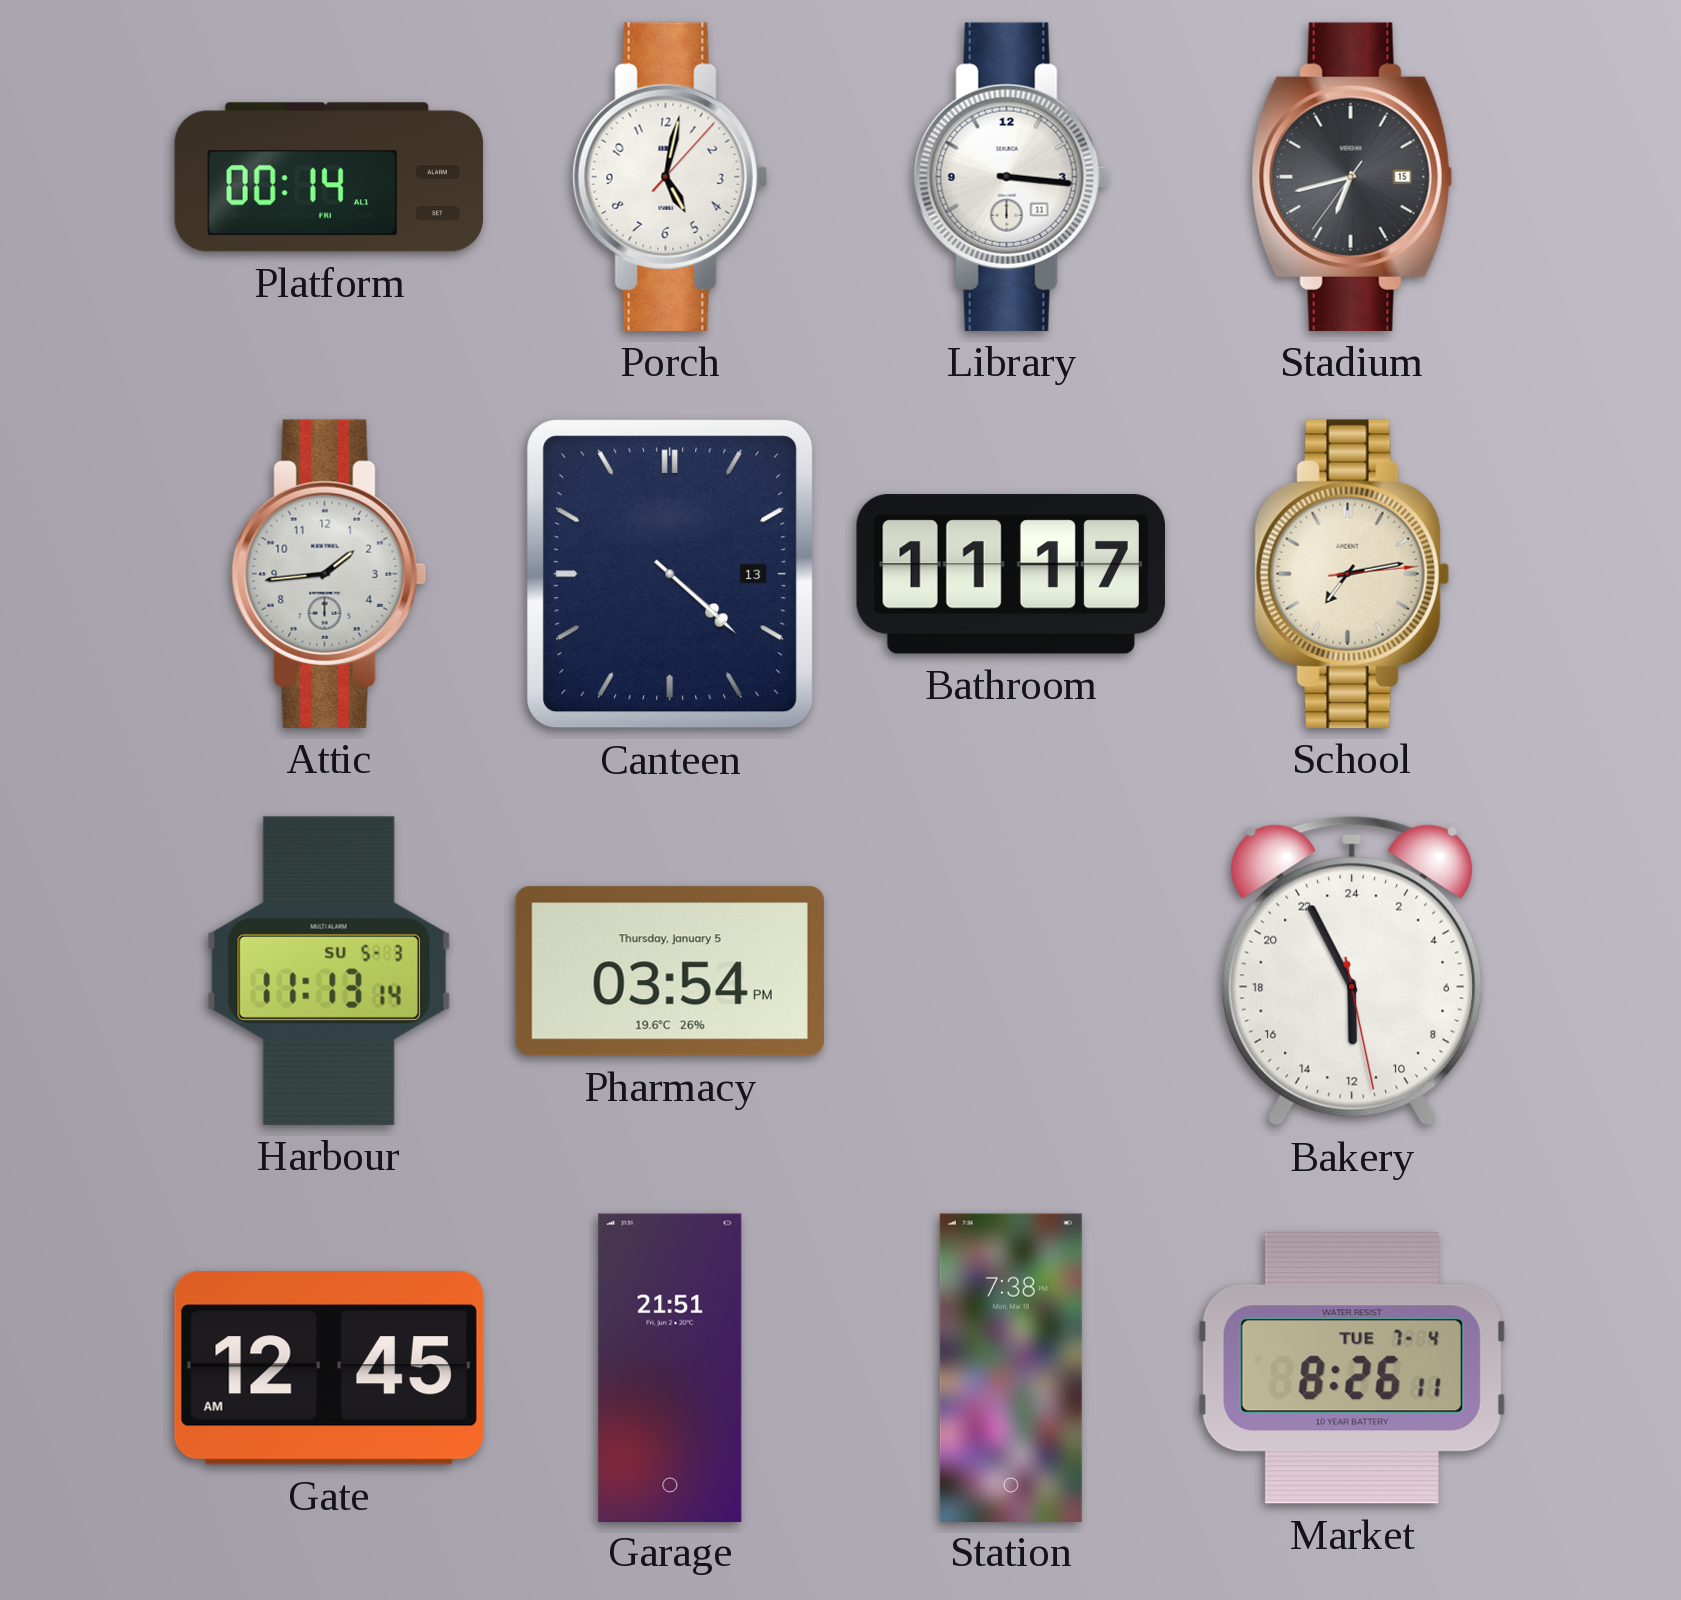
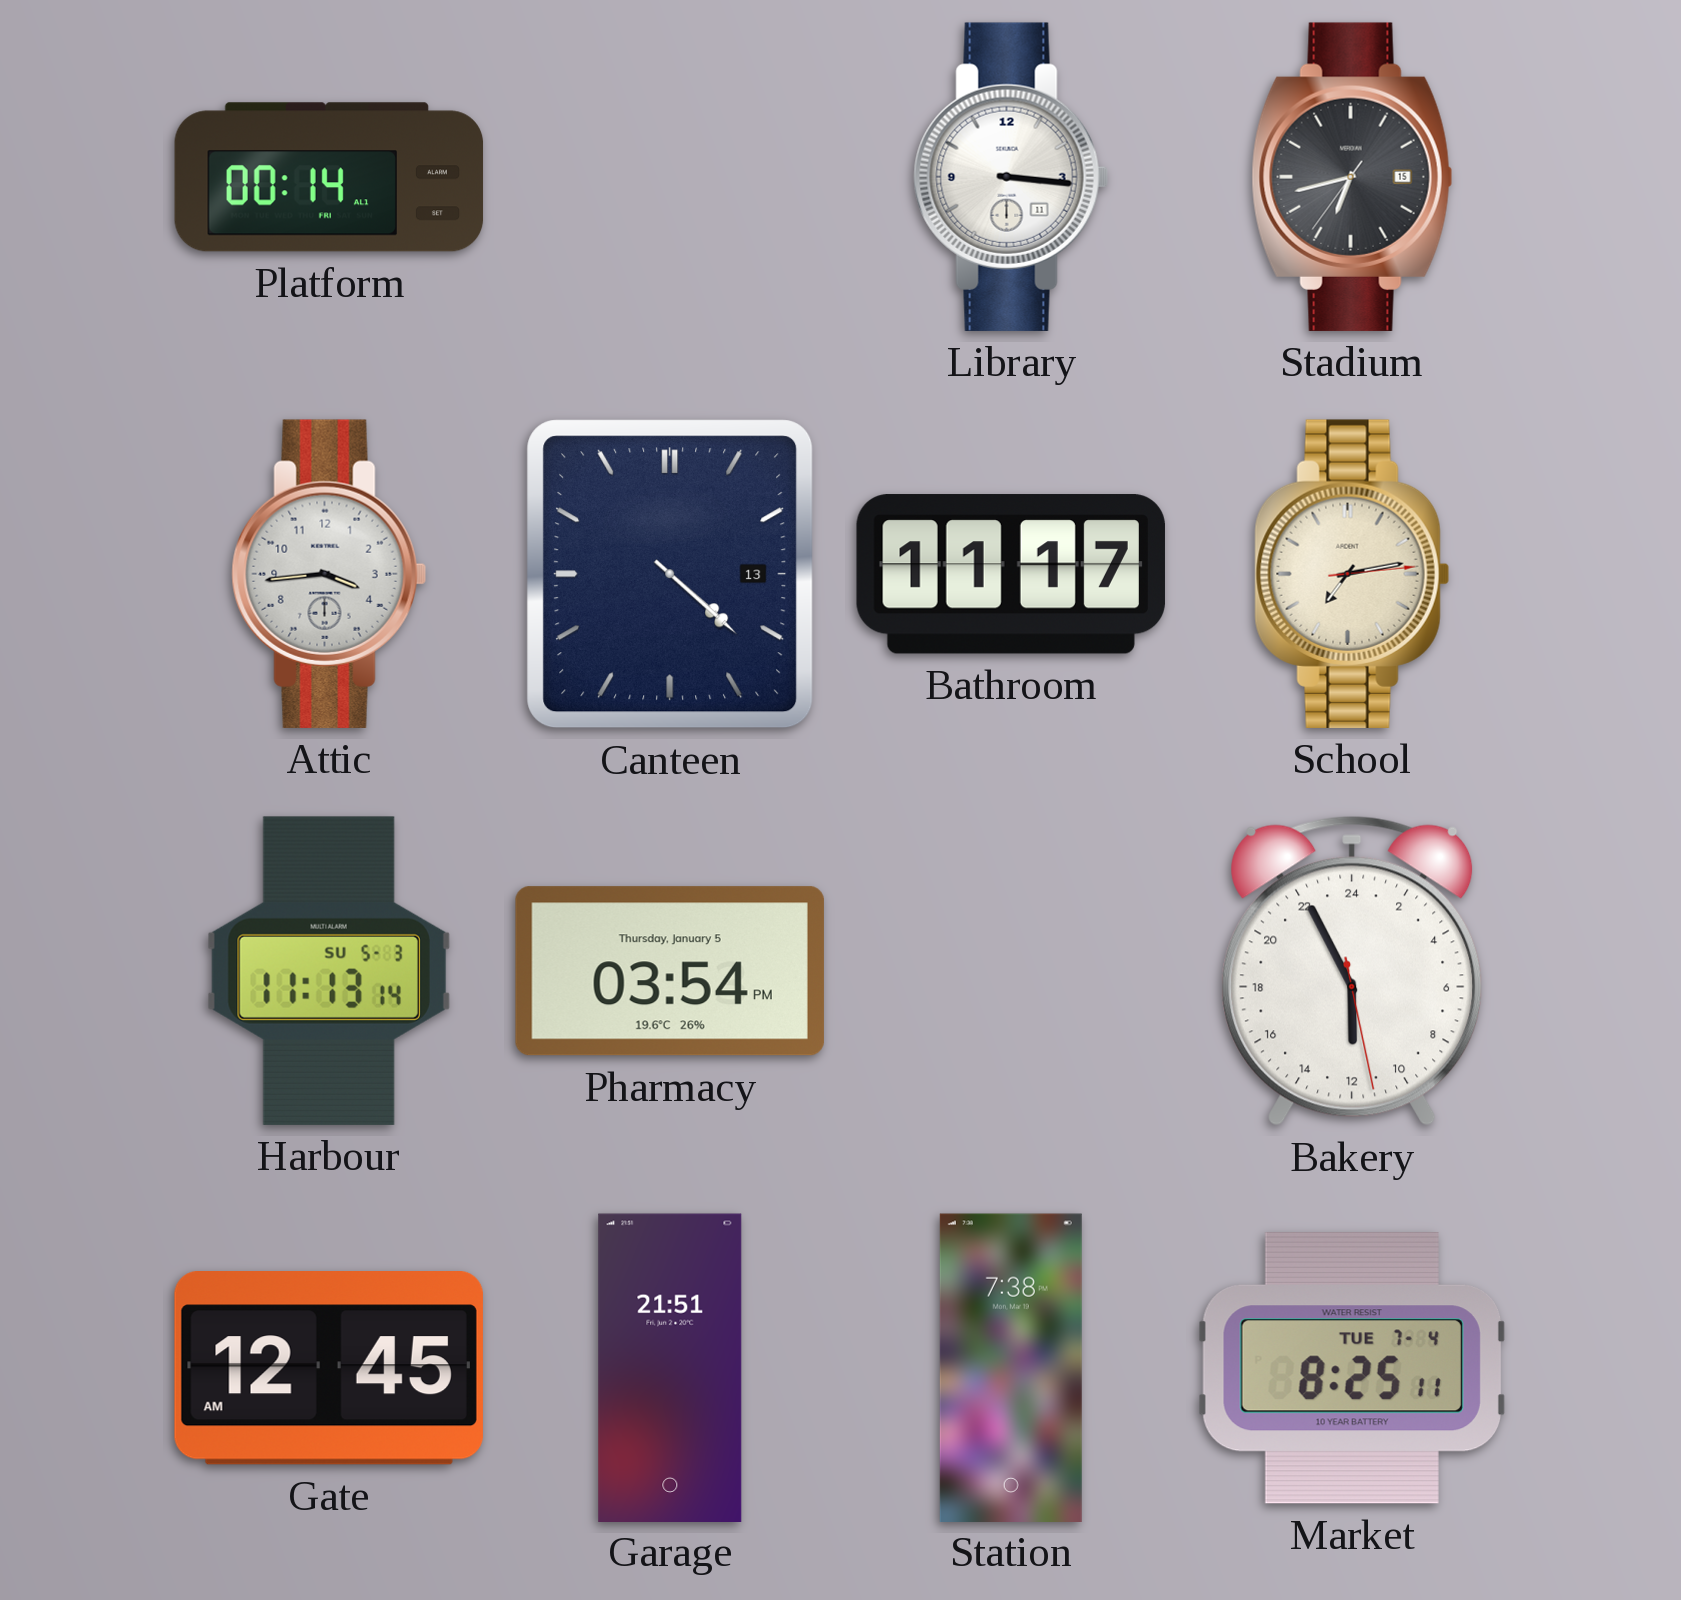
Porch: 5:02 -> none (670, 177)
Attic: 1:44 -> 3:44 (329, 574)
Market: 8:26 -> 8:25 (1352, 1369)
